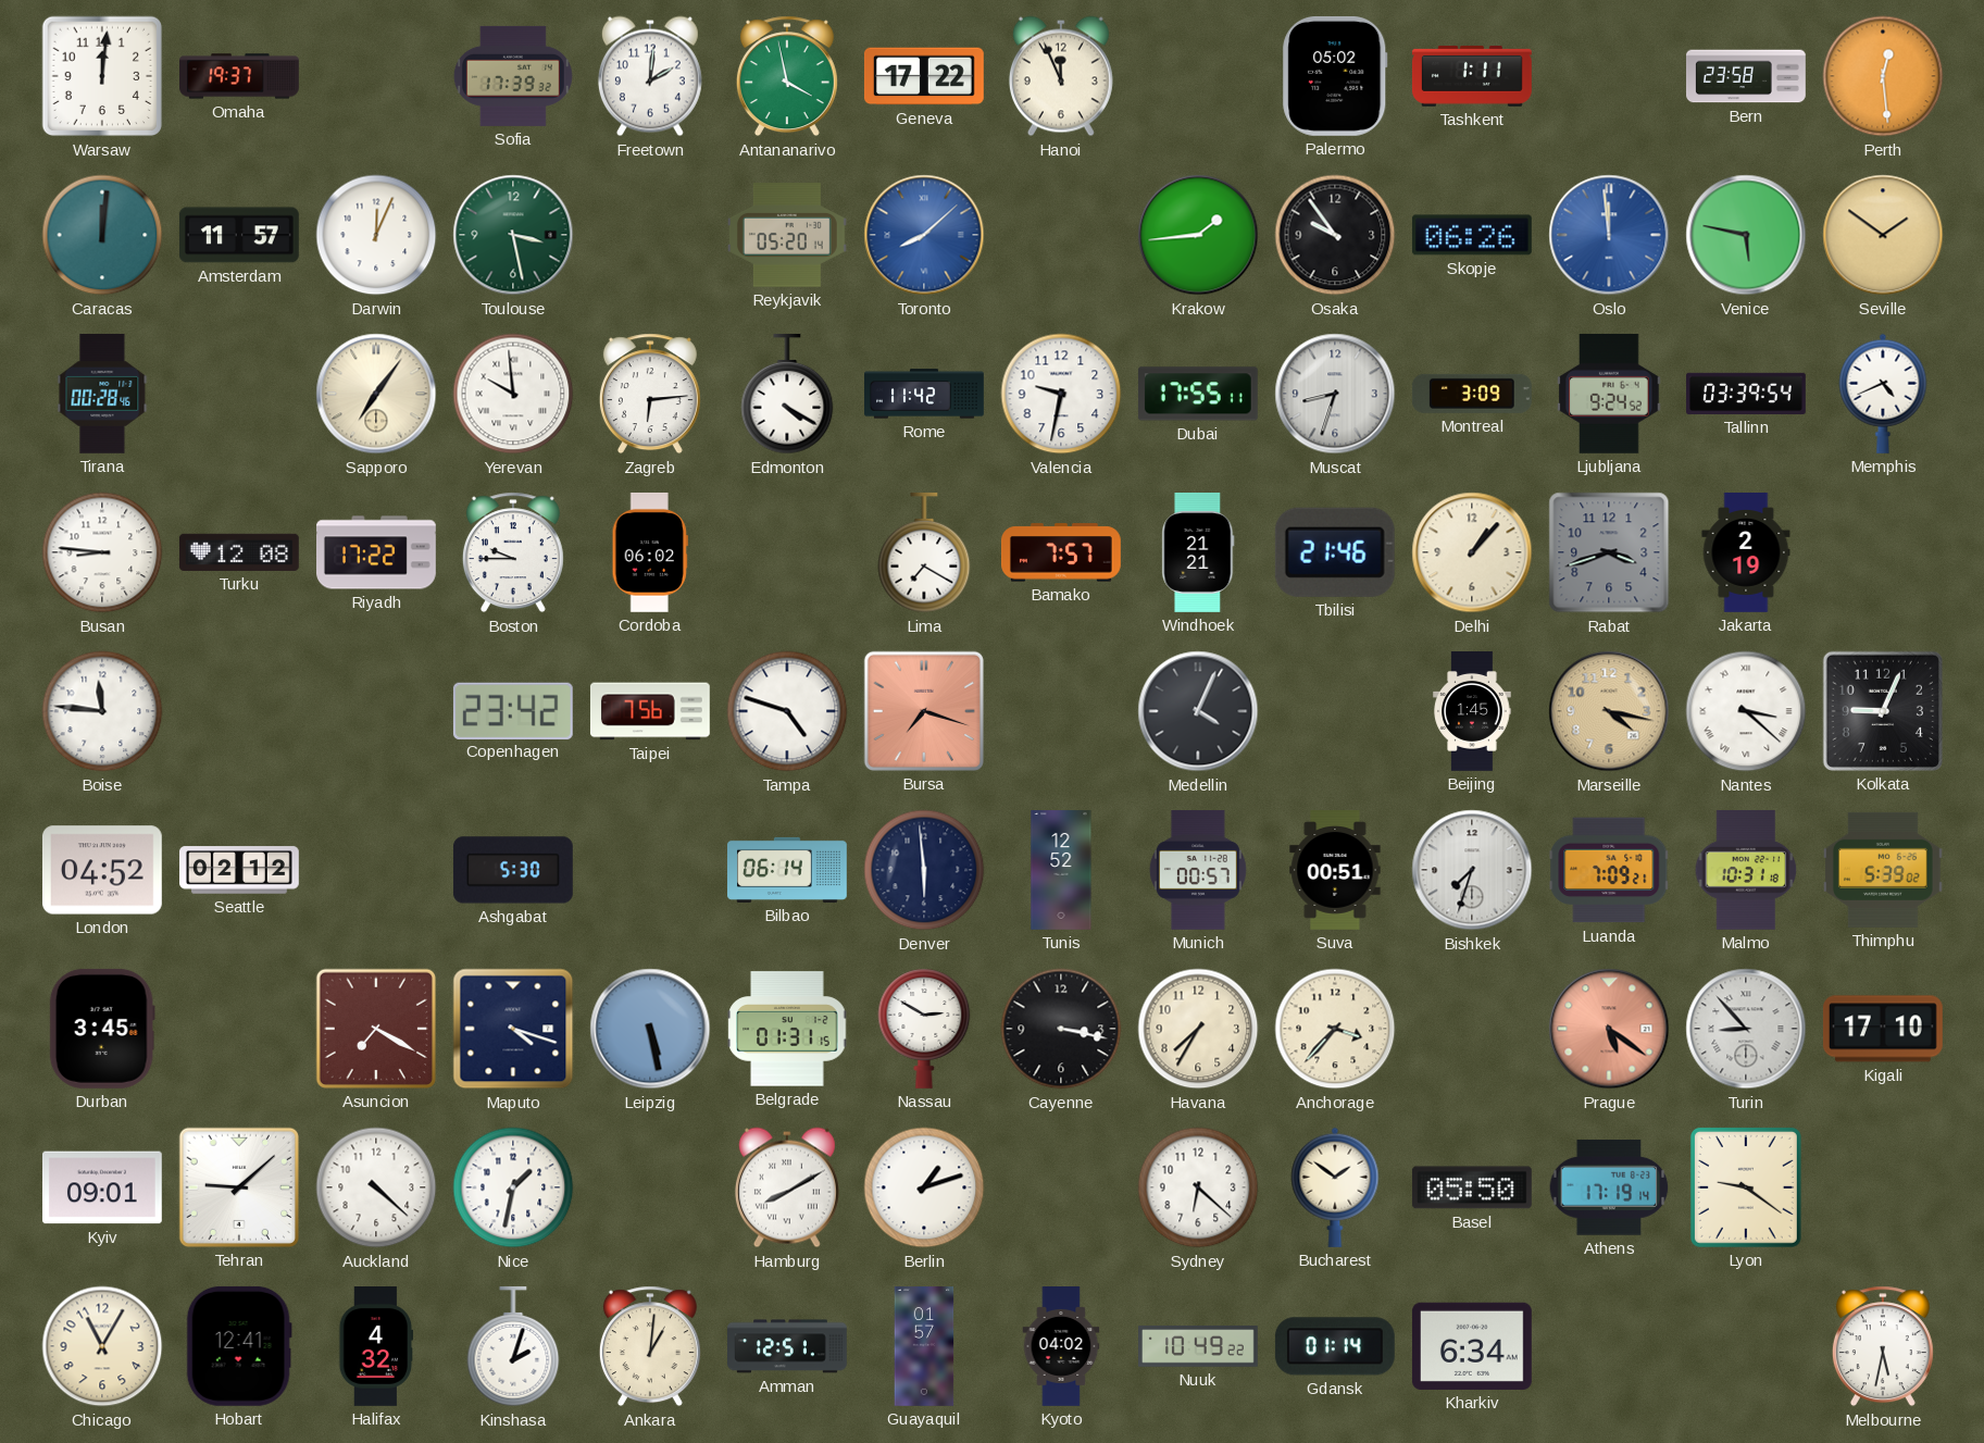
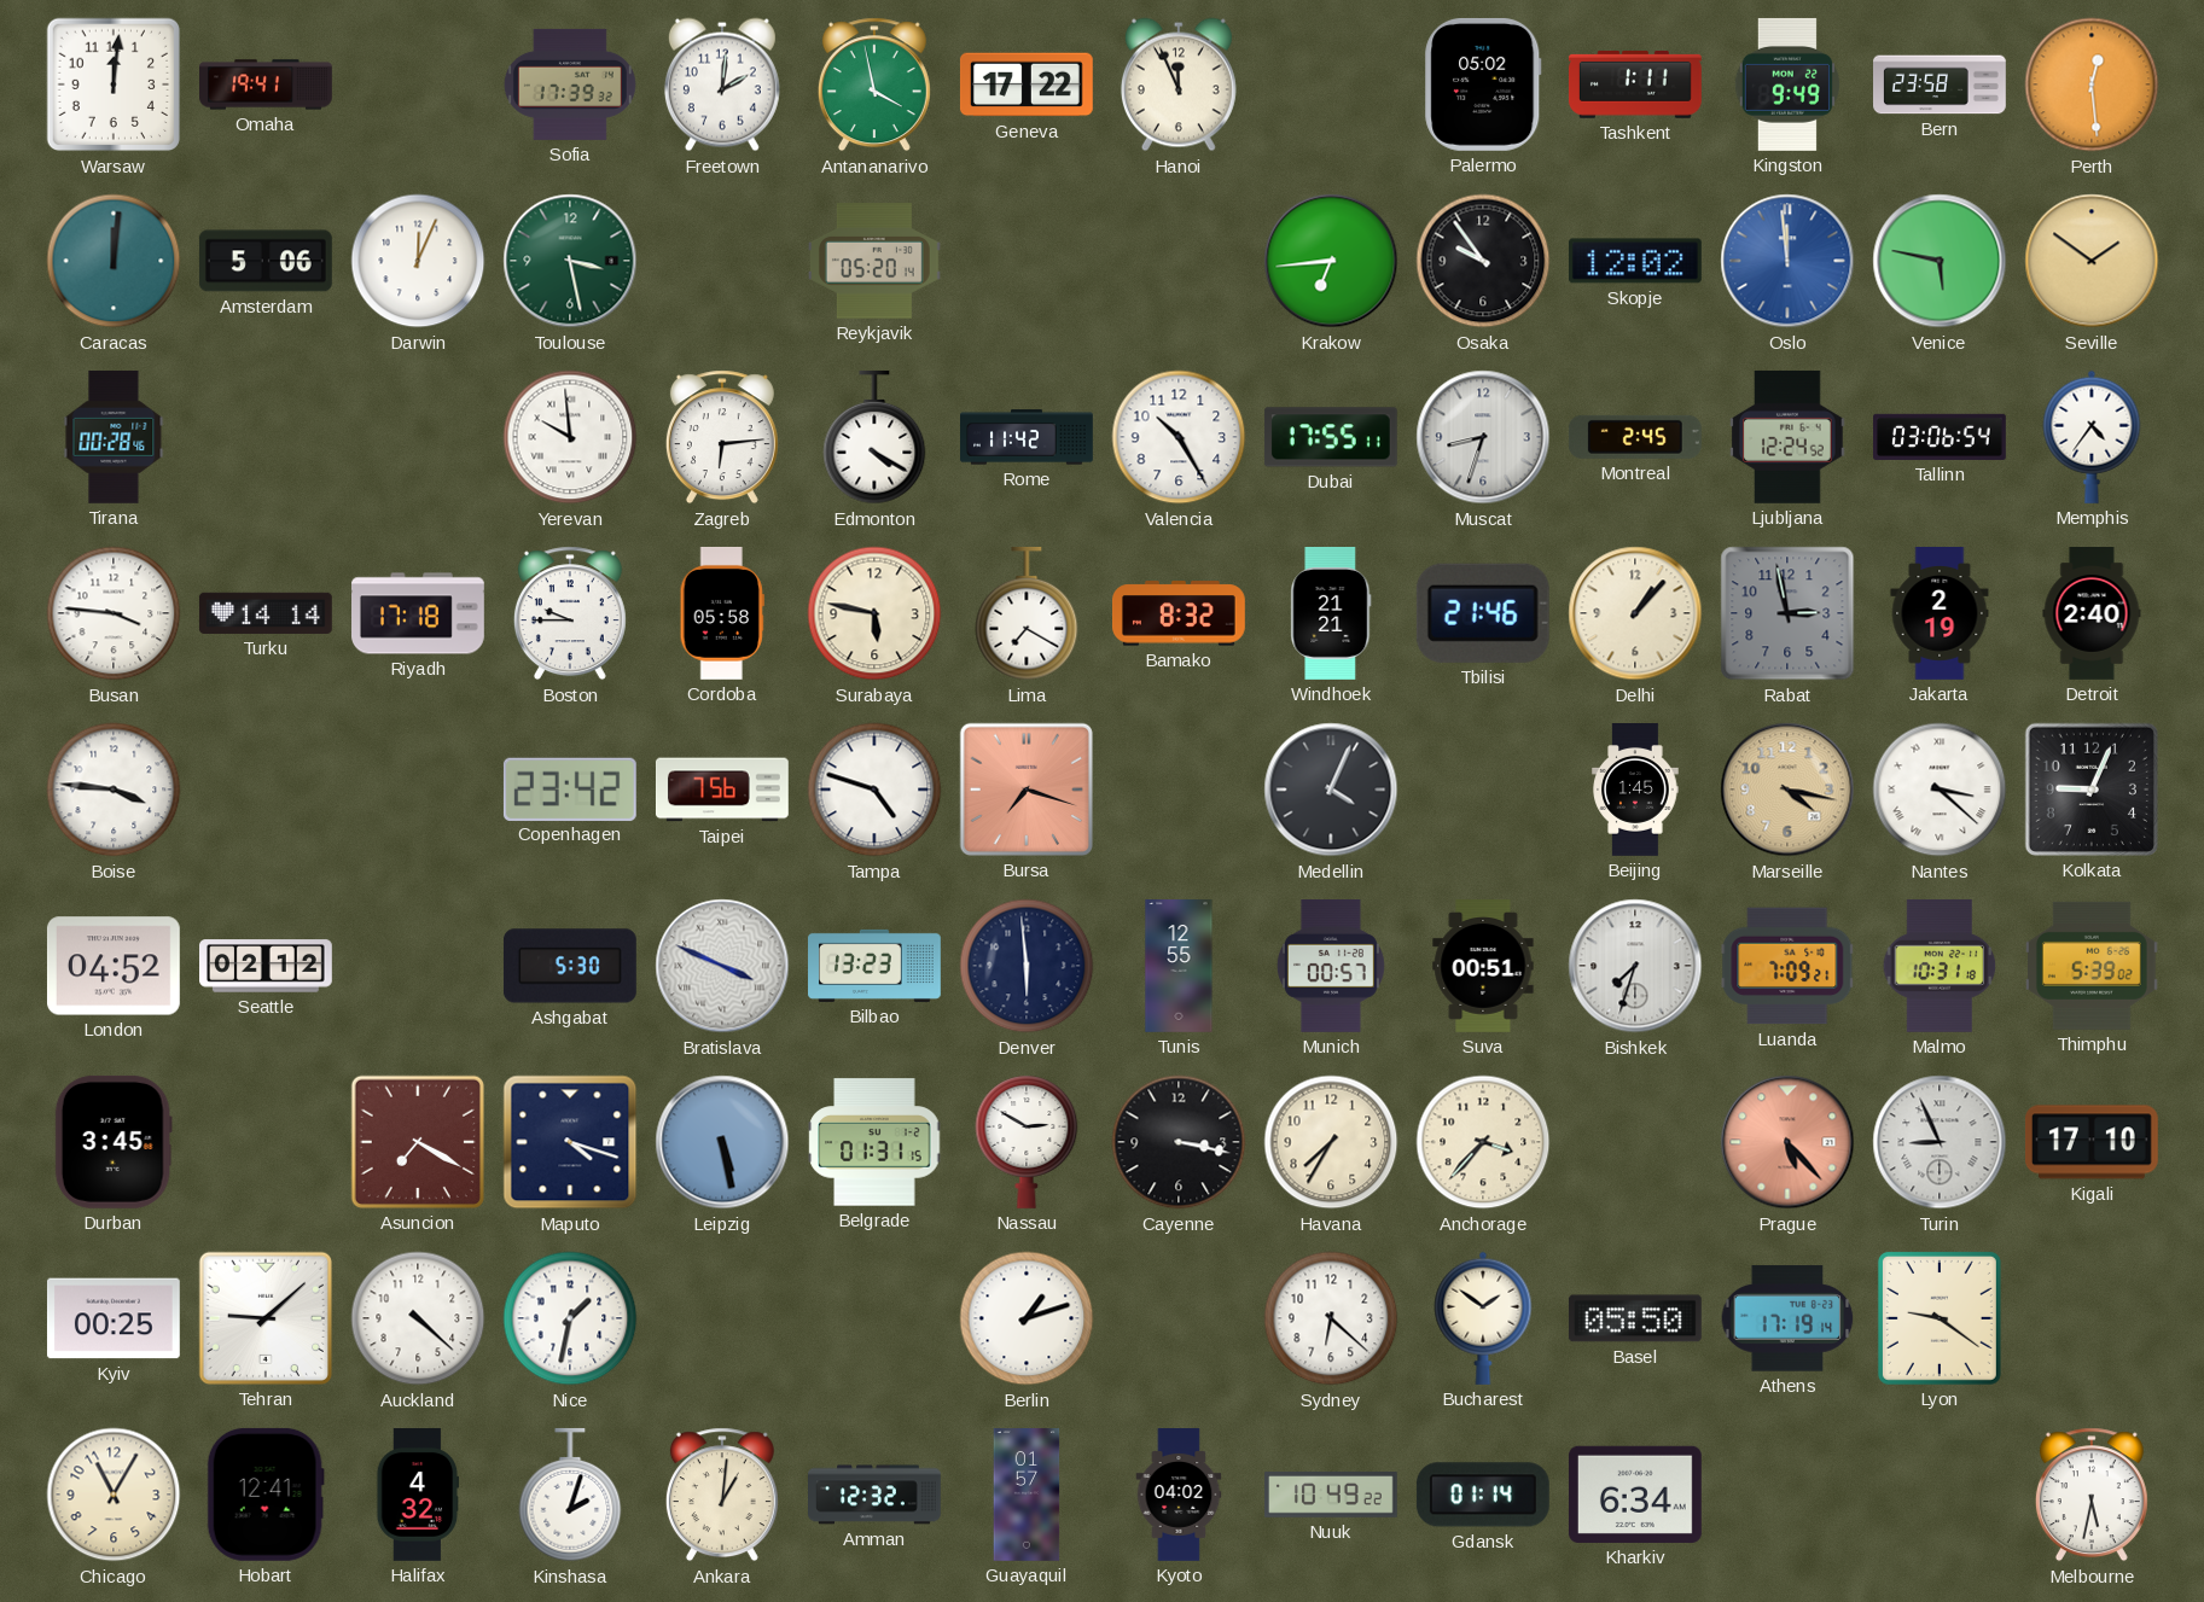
Omaha: 19:37 -> 19:41 (267, 85)
Kingston: none -> 9:49 (1787, 85)
Amsterdam: 11:57 -> 5:06 (266, 261)
Toronto: 8:08 -> none (924, 235)
Krakow: 1:44 -> 6:44 (1331, 261)
Skopje: 06:26 -> 12:02 (1635, 261)
Sapporo: 7:06 -> none (376, 394)
Valencia: 9:32 -> 10:25 (1179, 437)
Montreal: 3:09 -> 2:45 (1635, 437)
Ljubljana: 9:24 -> 12:24 (1787, 437)
Tallinn: 03:39 -> 03:06 (1941, 437)
Memphis: 4:41 -> 4:36 (2092, 437)
Busan: 8:46 -> 3:46 (114, 613)
Turku: 12:08 -> 14:14 (266, 613)
Riyadh: 17:22 -> 17:18 (419, 613)
Cordoba: 06:02 -> 05:58 (722, 613)
Surabaya: none -> 5:47 (874, 613)
Bamako: 7:57 -> 8:32 (1180, 613)
Rabat: 3:42 -> 2:58 (1787, 613)
Detroit: none -> 2:40 (2092, 614)
Boise: 11:46 -> 3:46 (114, 790)
Bratislava: none -> 3:49 (722, 966)
Bilbao: 06:14 -> 13:23 (876, 966)
Tunis: 12:52 -> 12:55 (1179, 967)
Prague: 5:21 -> 5:23 (1787, 1142)
Turin: 8:53 -> 8:56 (1940, 1142)
Kyiv: 09:01 -> 00:25 (114, 1318)
Hamburg: 8:10 -> none (787, 1187)
Amman: 12:51 -> 12:32 (876, 1495)
